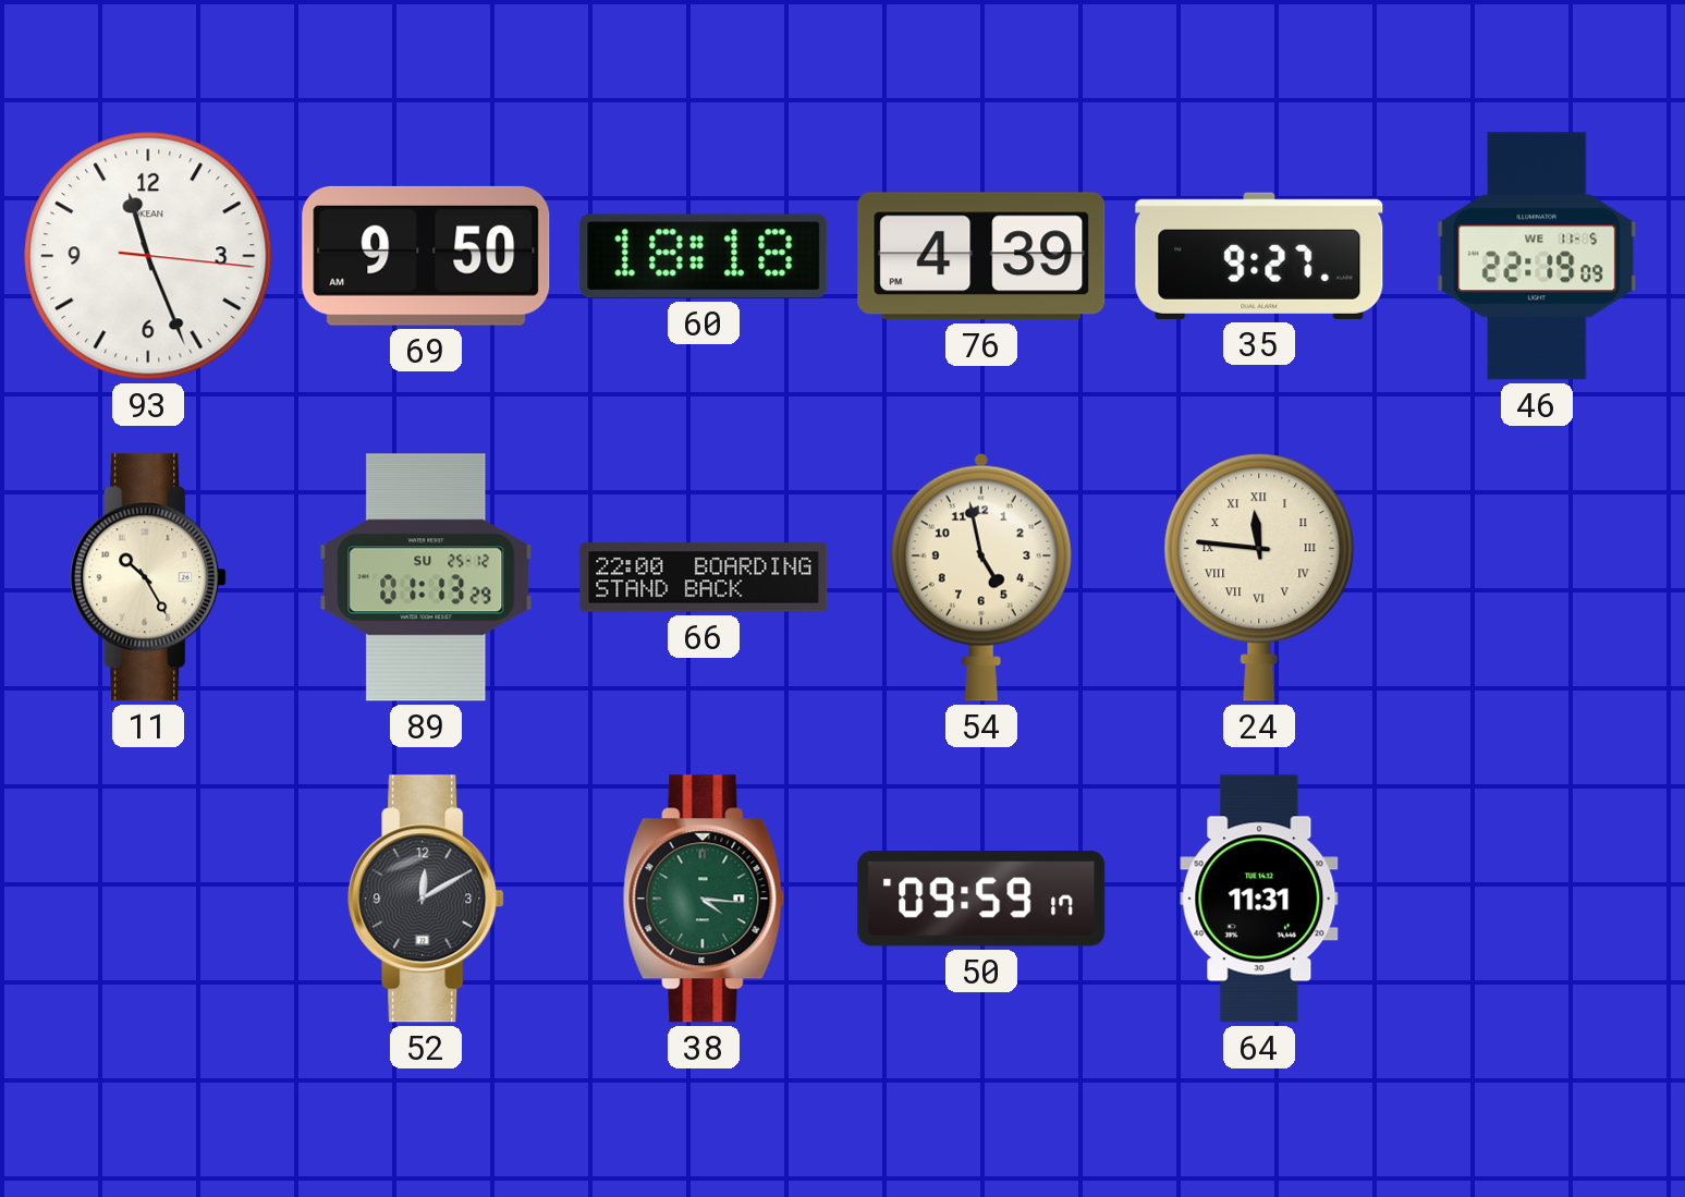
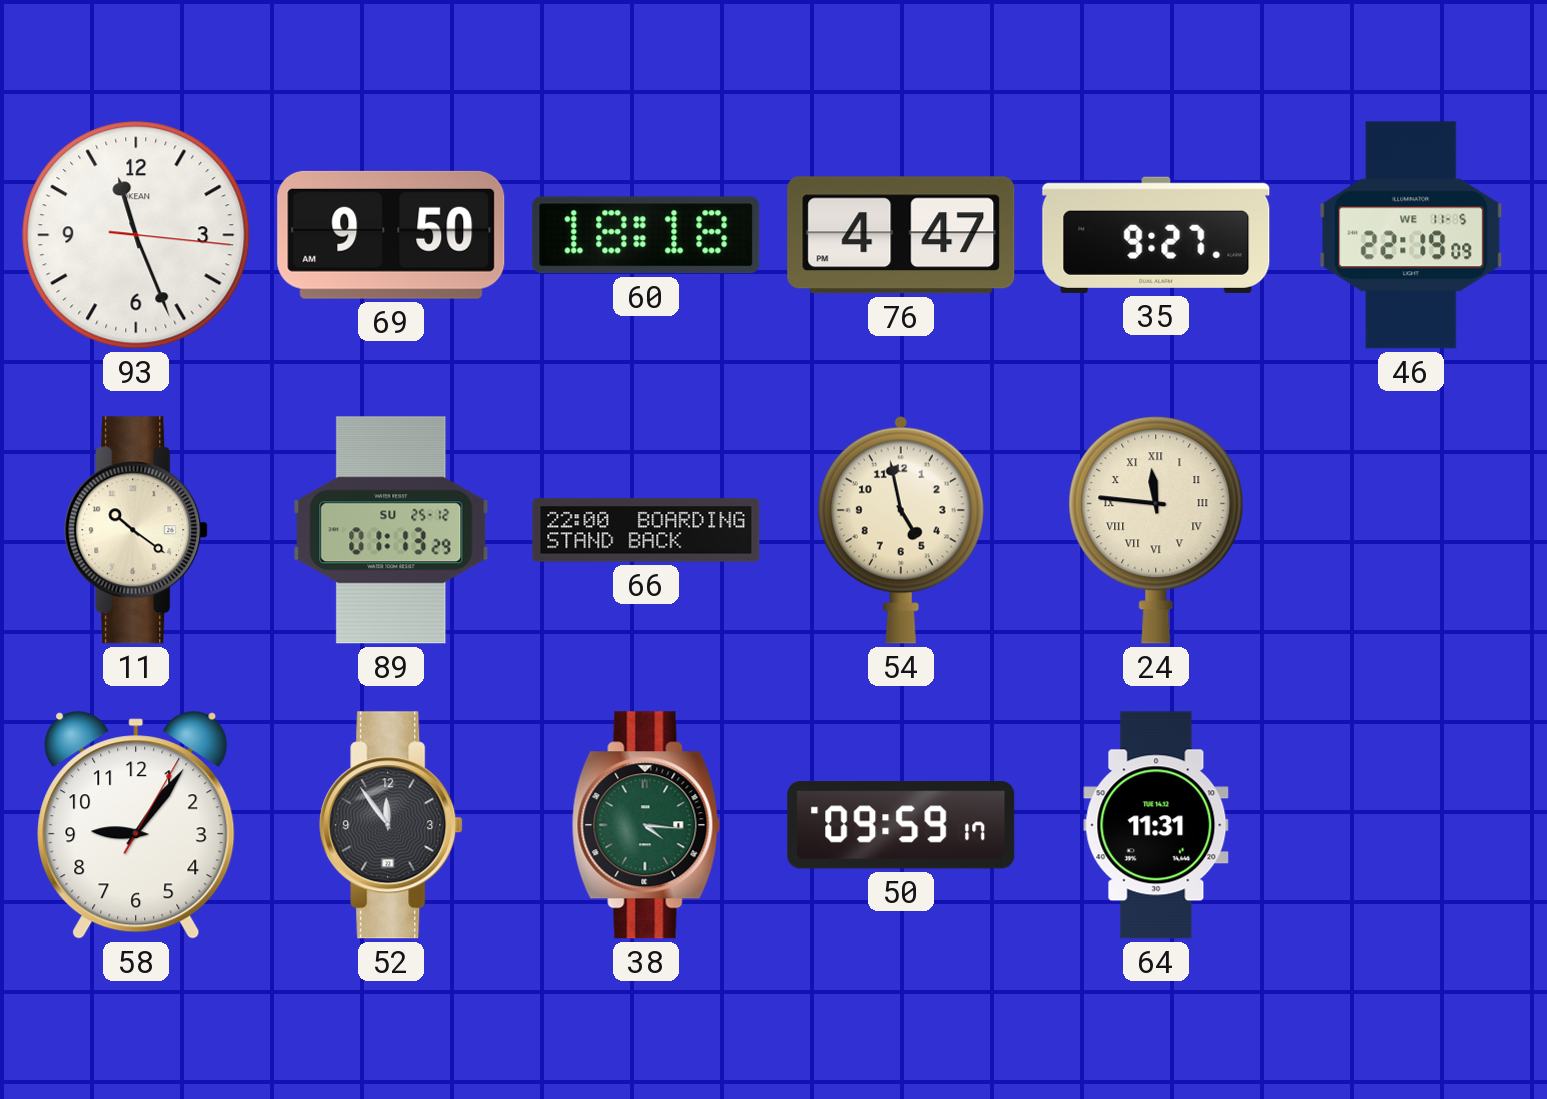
76: 4:39 -> 4:47 (901, 235)
11: 10:25 -> 10:21 (136, 530)
58: none -> 9:06 (136, 825)
52: 12:10 -> 11:54 (391, 825)
